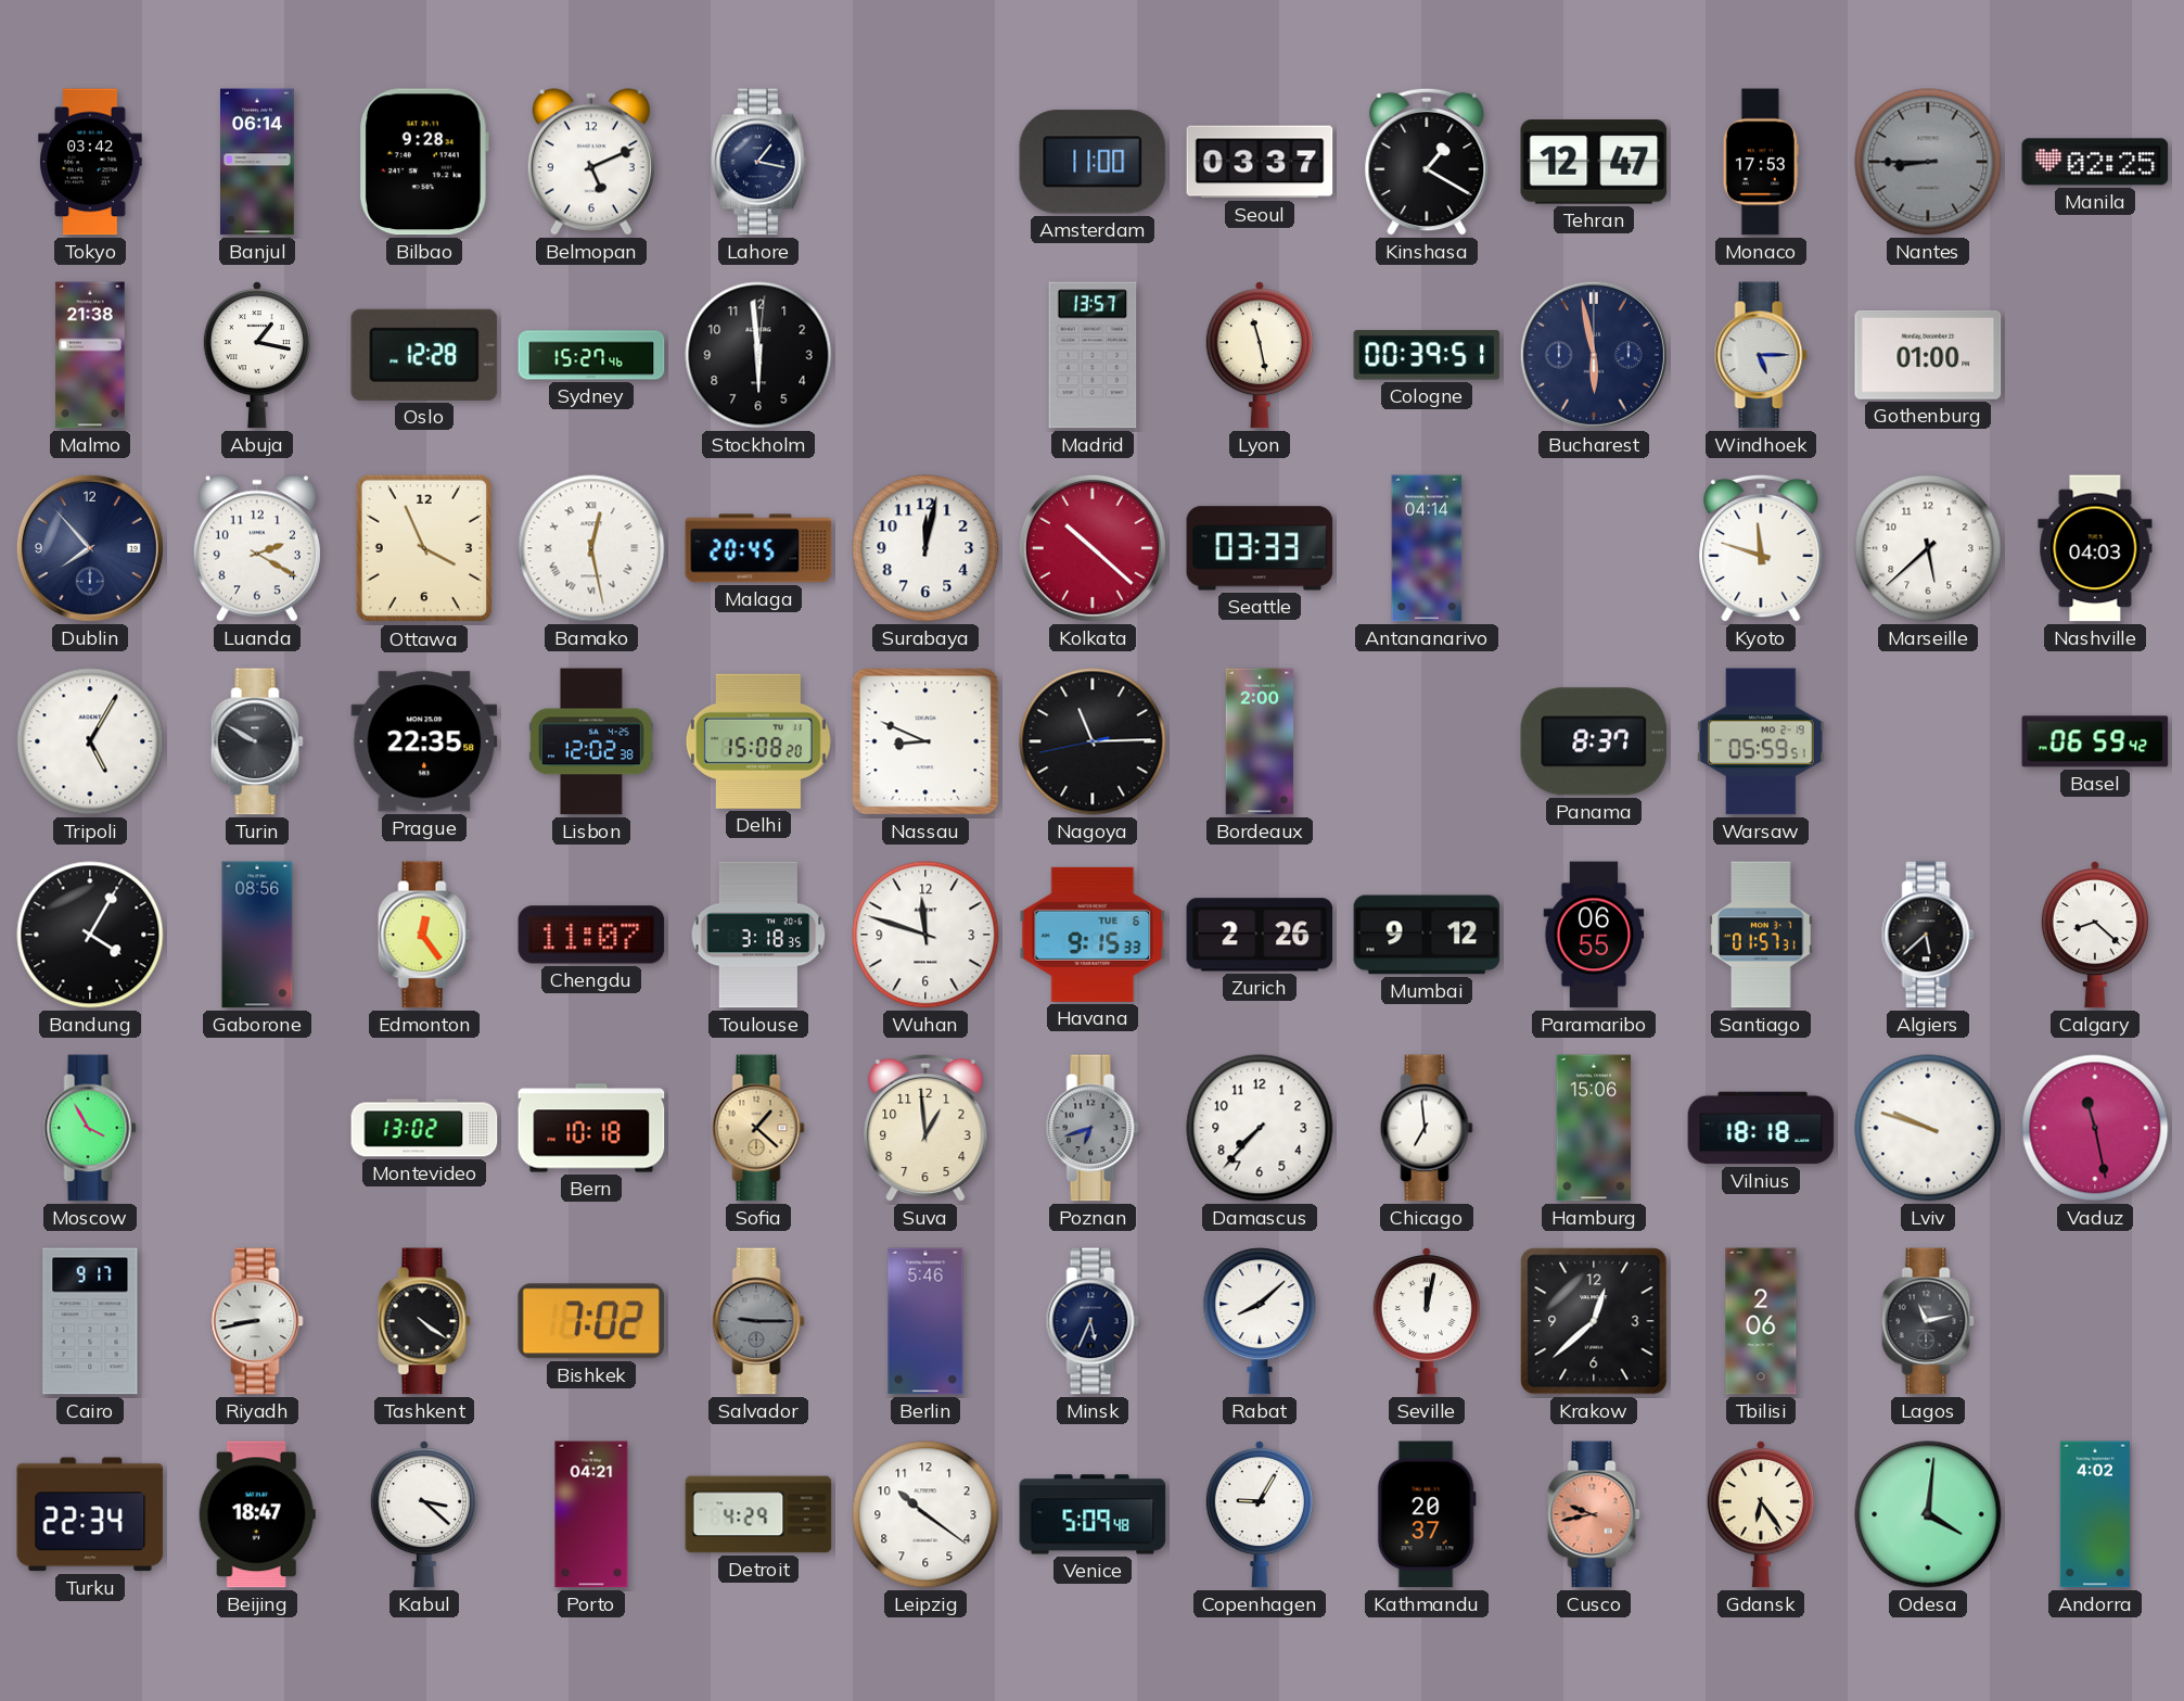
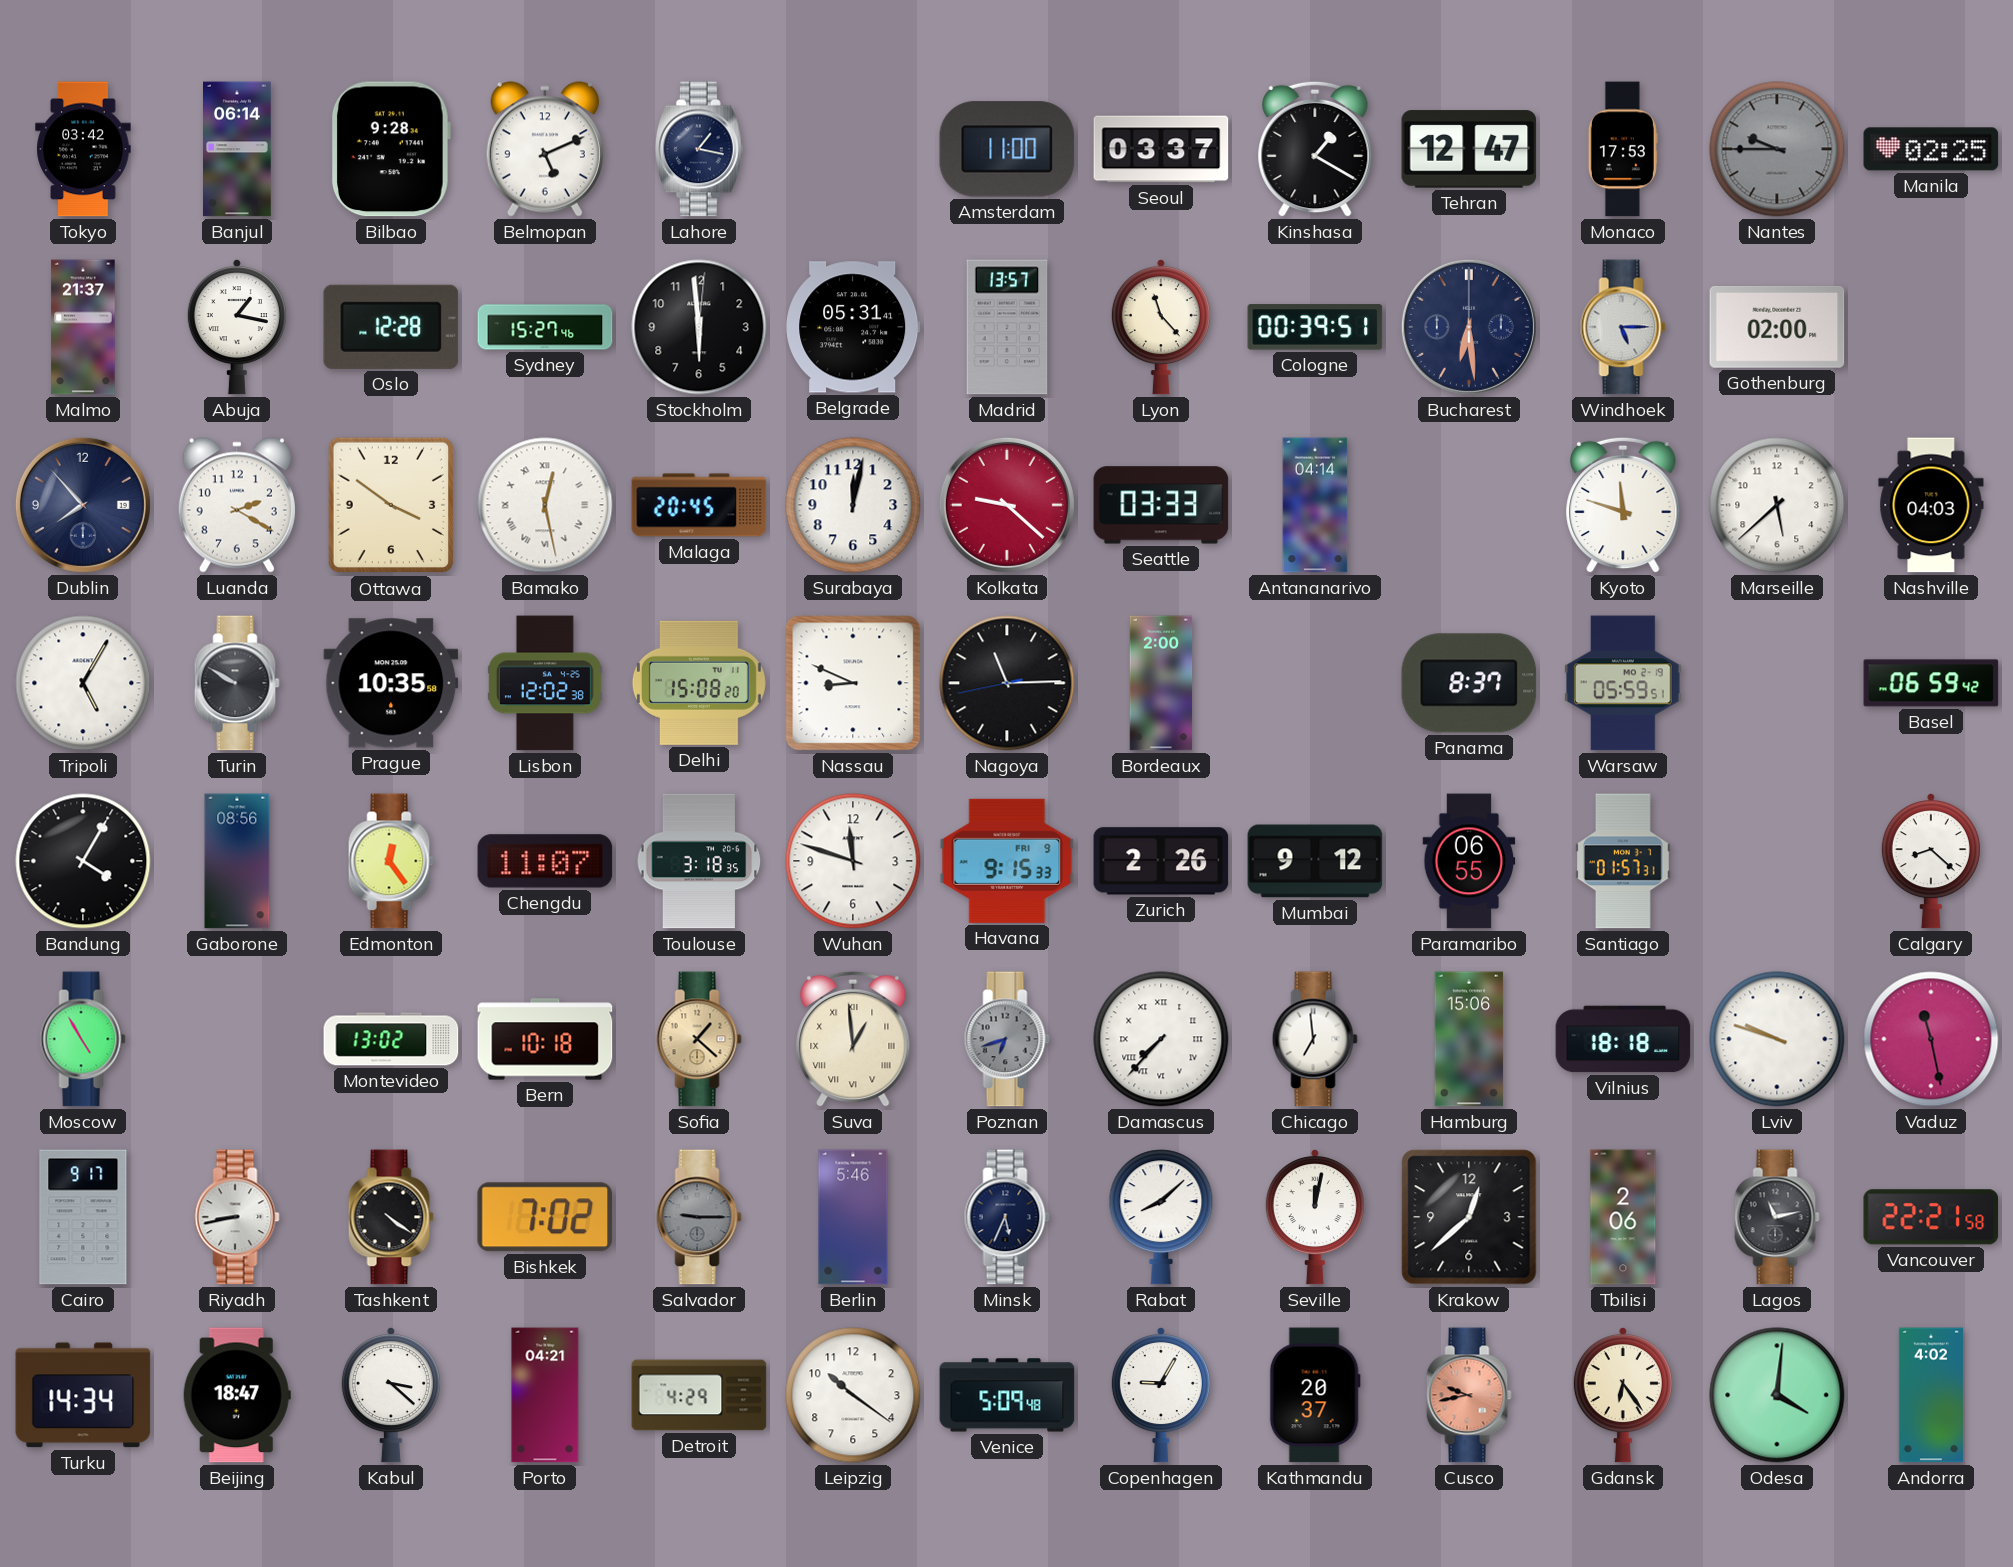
Nantes: 8:45 -> 9:45 (1777, 149)
Malmo: 21:38 -> 21:37 (83, 327)
Belgrade: none -> 05:31 (853, 327)
Lyon: 11:28 -> 11:23 (1161, 327)
Bucharest: 5:58 -> 6:29 (1469, 327)
Gothenburg: 01:00 -> 02:00 (1777, 327)
Ottawa: 3:56 -> 3:51 (390, 505)
Kolkata: 10:22 -> 9:22 (1007, 505)
Prague: 22:35 -> 10:35 (391, 683)
Havana date: TUE 6 -> FRI 9 (1007, 861)
Algiers: 5:38 -> none (1928, 935)
Moscow: 3:55 -> 4:55 (83, 1039)
Suva numerals: Arabic -> Roman (853, 1039)
Damascus numerals: Arabic -> Roman (1161, 1039)
Vancouver: none -> 22:21 (1931, 1217)
Turku: 22:34 -> 14:34 (83, 1395)
